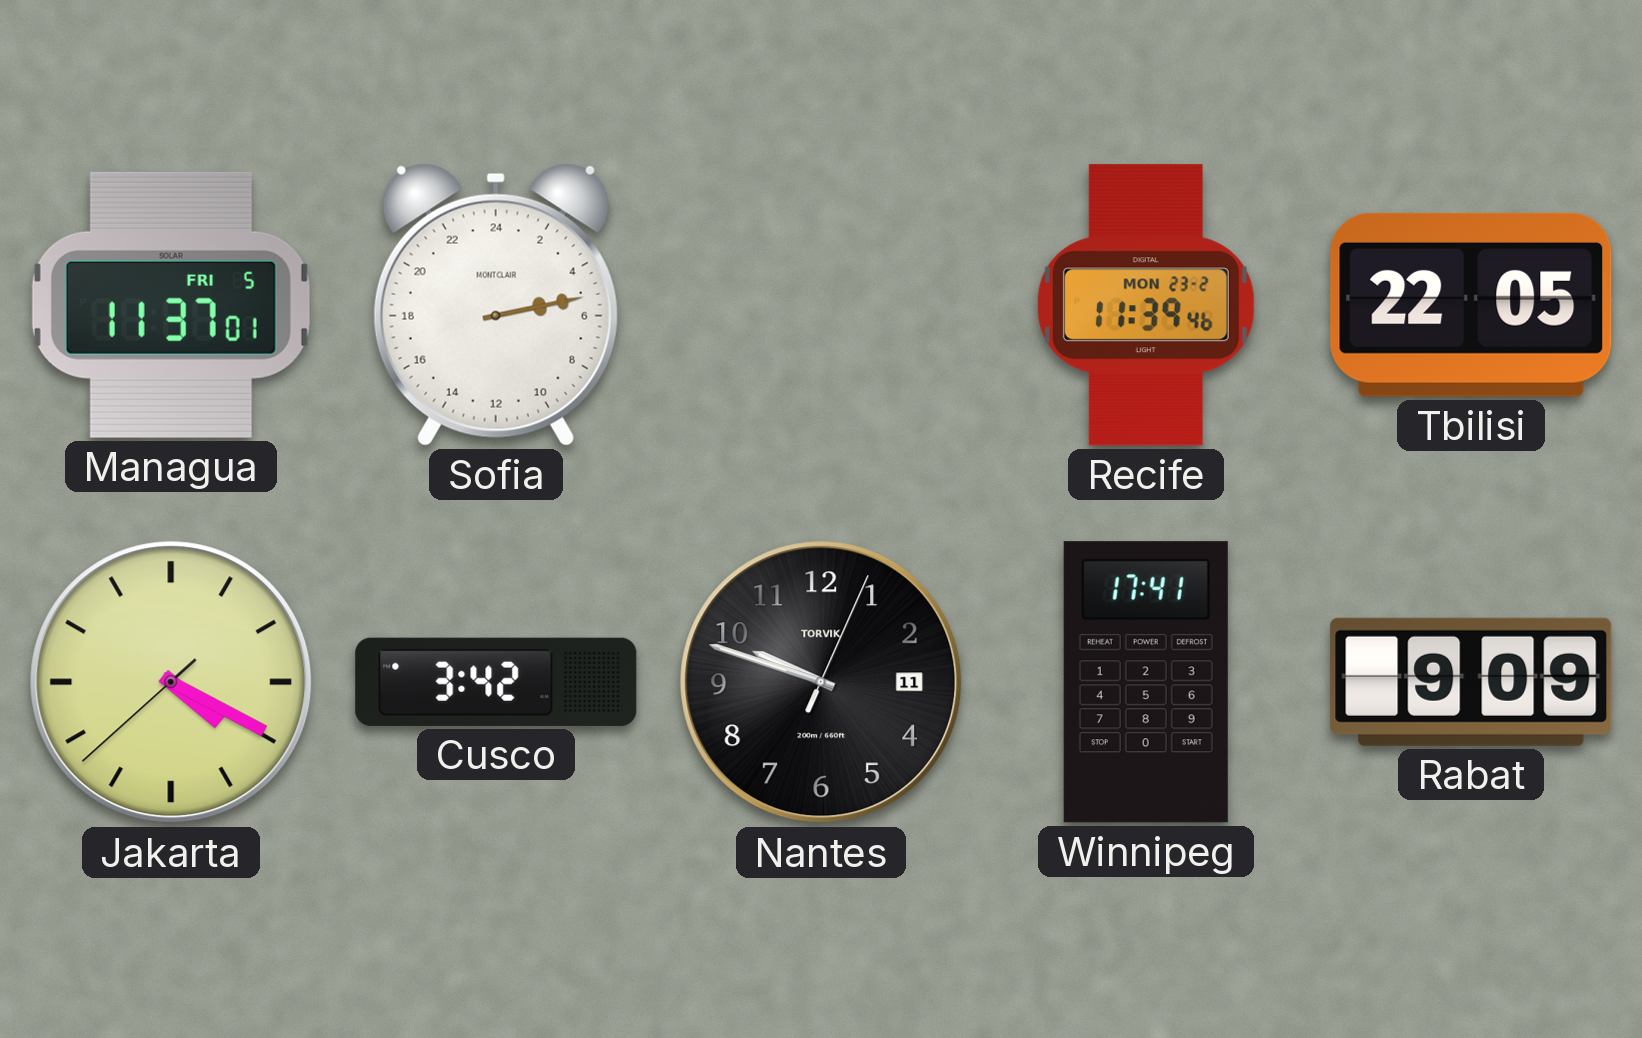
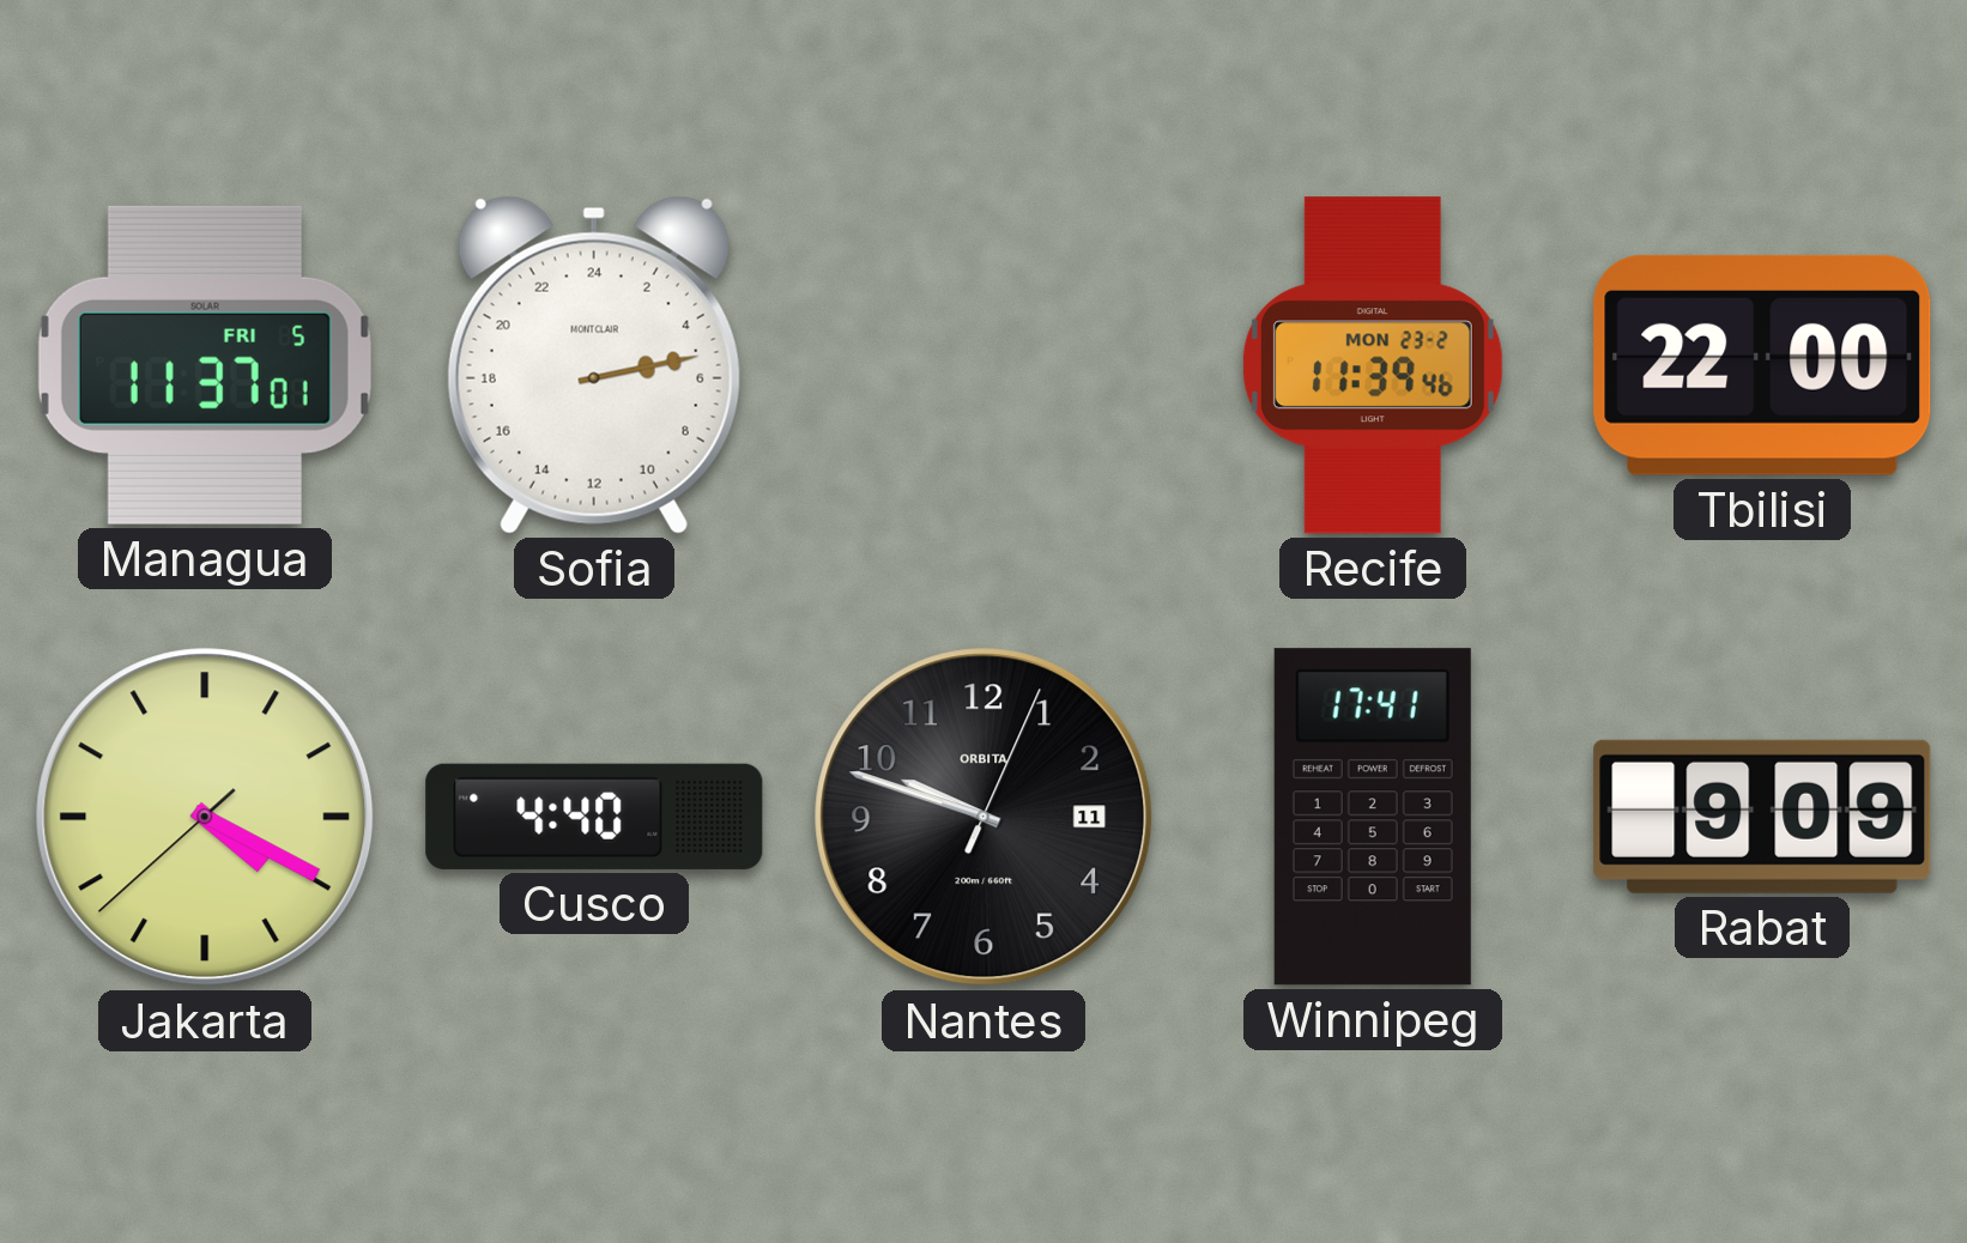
Tbilisi: 22:05 -> 22:00 (1762, 365)
Cusco: 3:42 -> 4:40 (594, 817)
Nantes brand: TORVIK -> ORBITA (983, 817)
